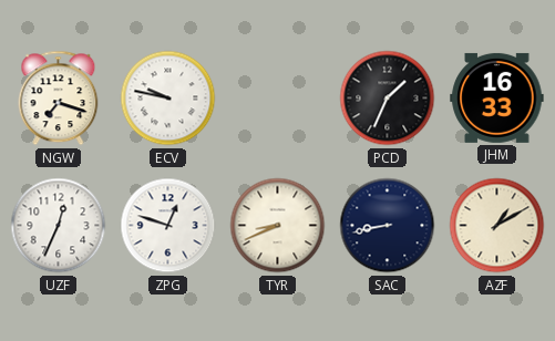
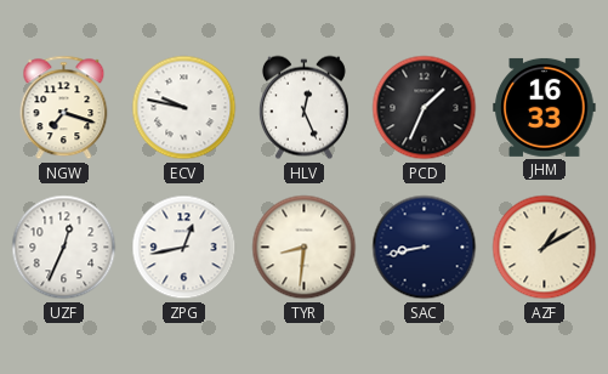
HLV: none -> 12:26 (303, 108)
ZPG: 12:48 -> 12:43 (184, 248)
TYR: 8:41 -> 8:31 (305, 248)
